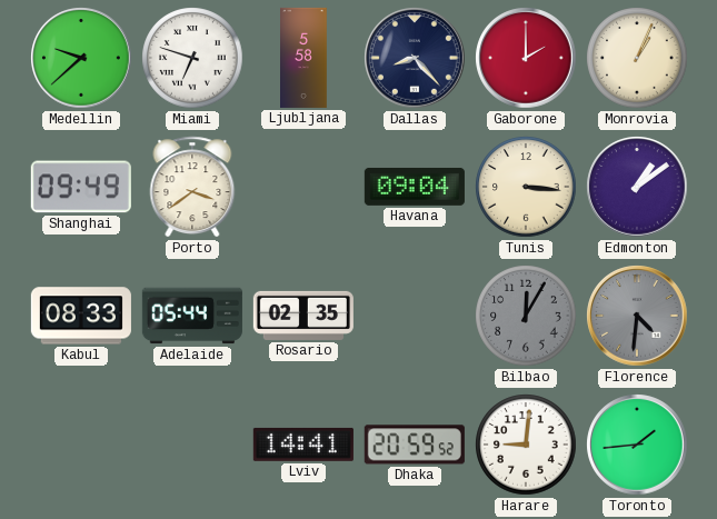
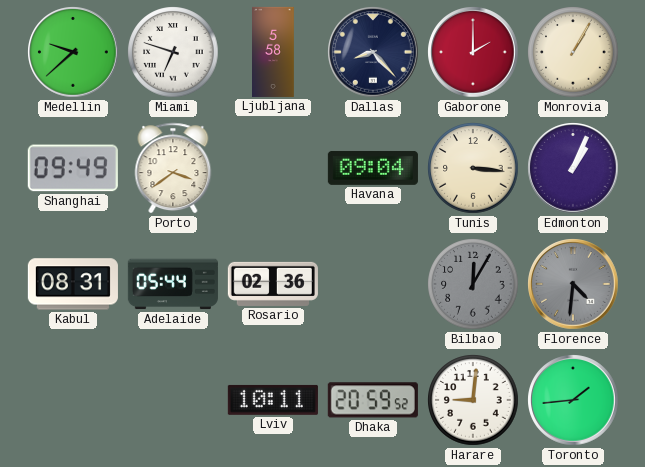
Monrovia: 1:04 -> 1:05 (573, 52)
Edmonton: 1:09 -> 1:04 (573, 168)
Kabul: 08:33 -> 08:31 (73, 284)
Rosario: 02:35 -> 02:36 (273, 284)
Lviv: 14:41 -> 10:11 (273, 400)
